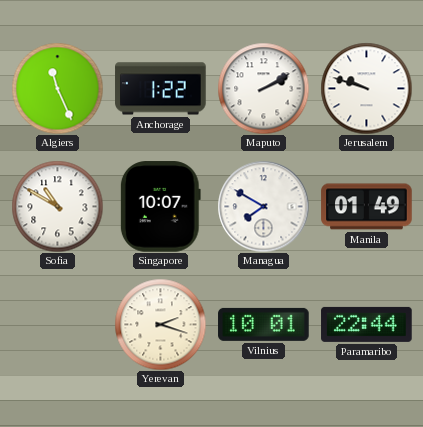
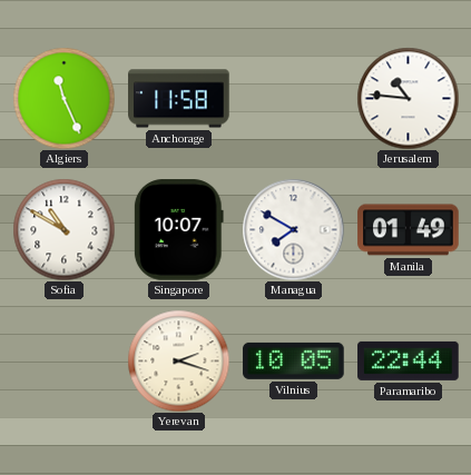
Anchorage: 1:22 -> 11:58 (179, 99)
Maputo: 2:10 -> none (263, 88)
Jerusalem: 9:48 -> 10:46 (408, 98)
Vilnius: 10:01 -> 10:05 (294, 360)
